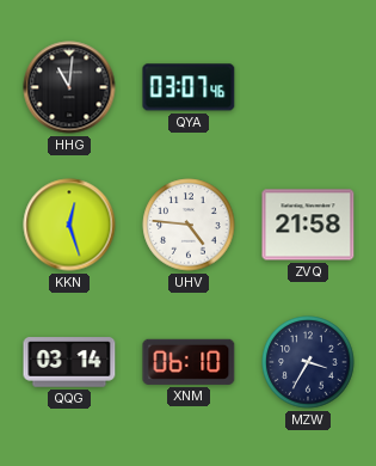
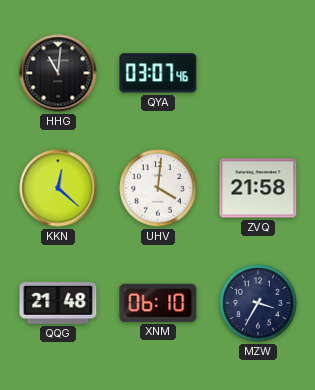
KKN: 12:27 -> 12:22 (58, 188)
UHV: 4:46 -> 4:01 (158, 188)
QQG: 03:14 -> 21:48 (58, 303)
